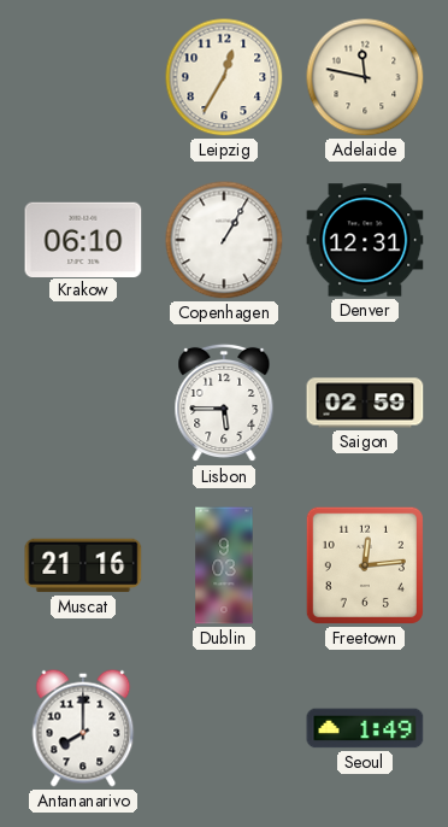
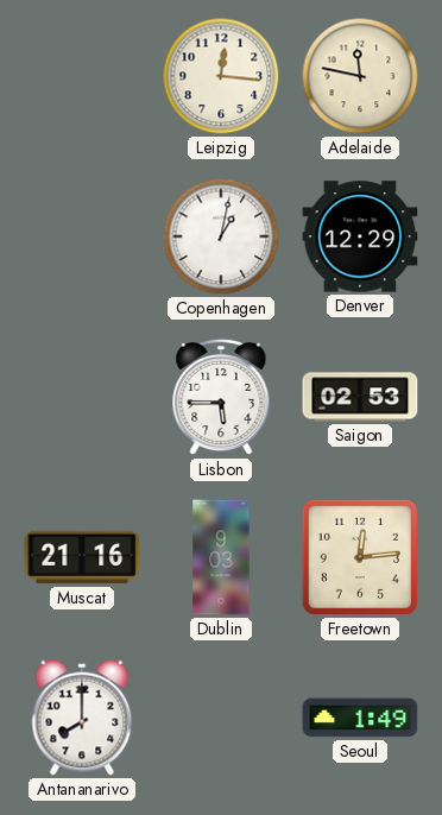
Leipzig: 12:35 -> 12:16 (221, 76)
Krakow: 06:10 -> none (83, 239)
Copenhagen: 1:05 -> 1:02 (221, 236)
Denver: 12:31 -> 12:29 (360, 236)
Saigon: 02:59 -> 02:53 (360, 397)
